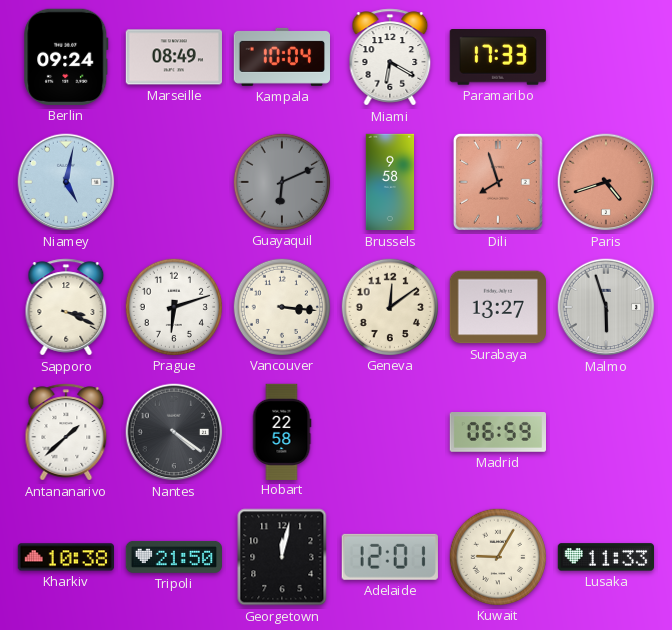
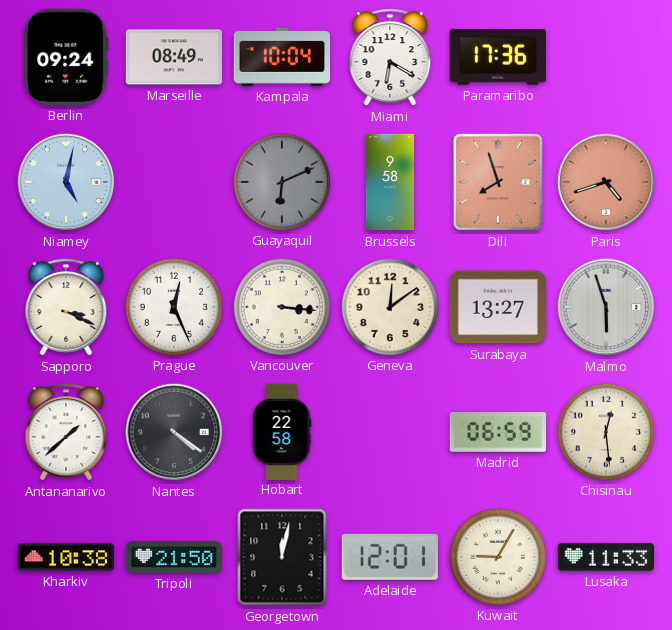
Paramaribo: 17:33 -> 17:36 (498, 57)
Prague: 6:12 -> 12:26 (173, 306)
Chisinau: none -> 12:29 (605, 431)
